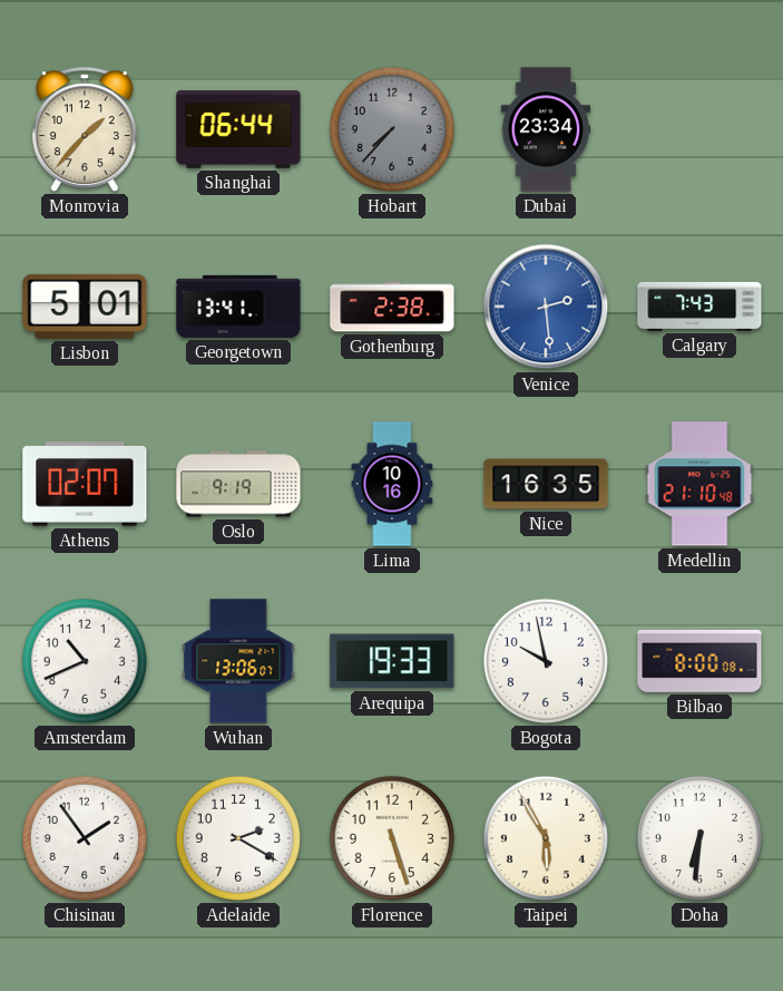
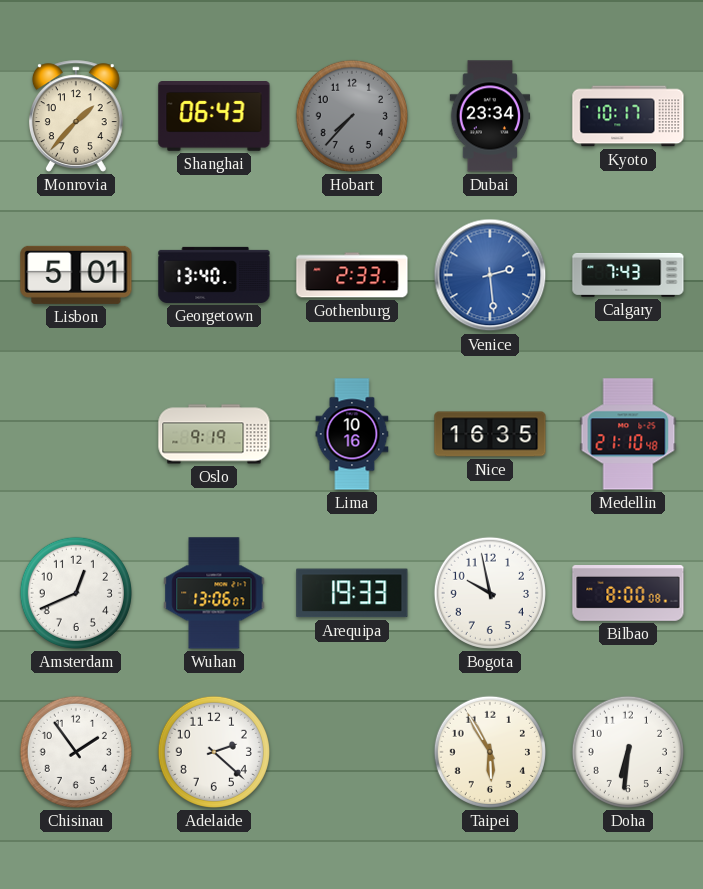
Shanghai: 06:44 -> 06:43 (214, 117)
Kyoto: none -> 10:17 (628, 116)
Georgetown: 13:41 -> 13:40 (214, 275)
Gothenburg: 2:38 -> 2:33 (352, 275)
Athens: 02:07 -> none (85, 485)
Amsterdam: 10:41 -> 12:41 (76, 593)
Adelaide: 2:20 -> 2:22 (214, 752)
Florence: 5:27 -> none (392, 838)
